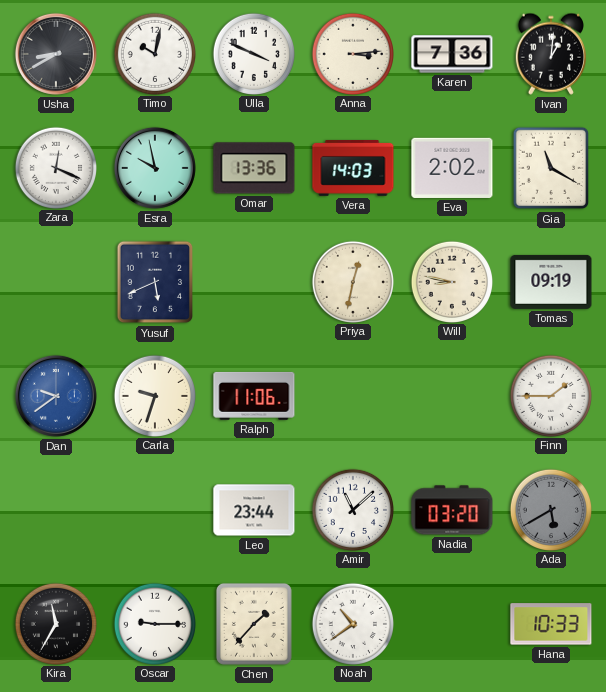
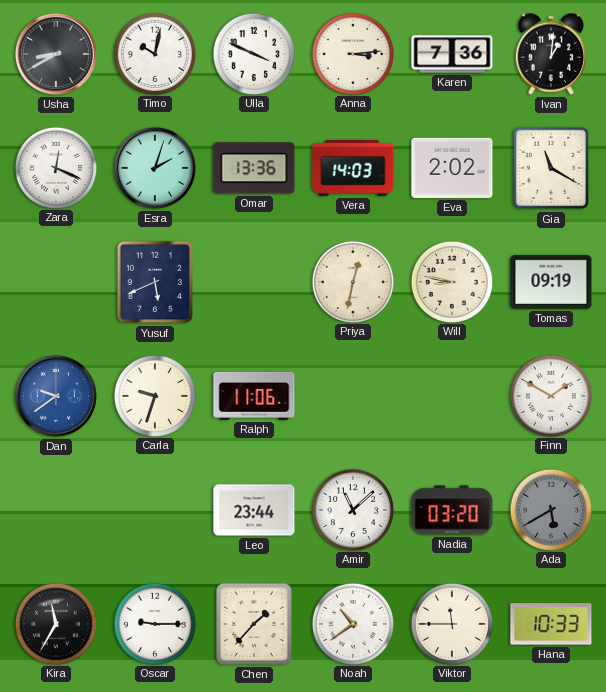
Esra: 9:58 -> 2:03 (155, 168)
Finn: 1:45 -> 1:50 (550, 395)
Viktor: none -> 11:45 (451, 623)
